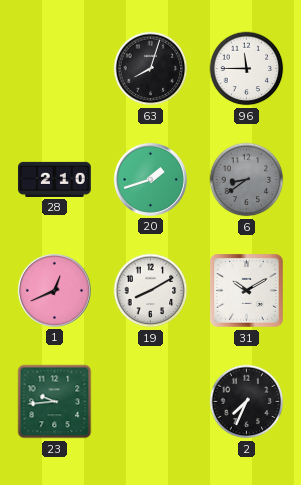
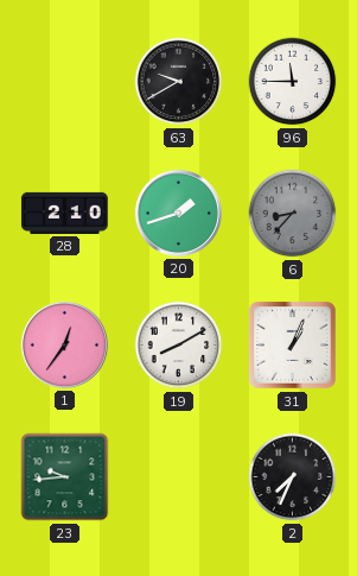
63: 8:03 -> 9:40 (179, 82)
6: 8:39 -> 8:37 (293, 214)
1: 12:41 -> 12:36 (64, 344)
31: 10:10 -> 1:04 (293, 346)
